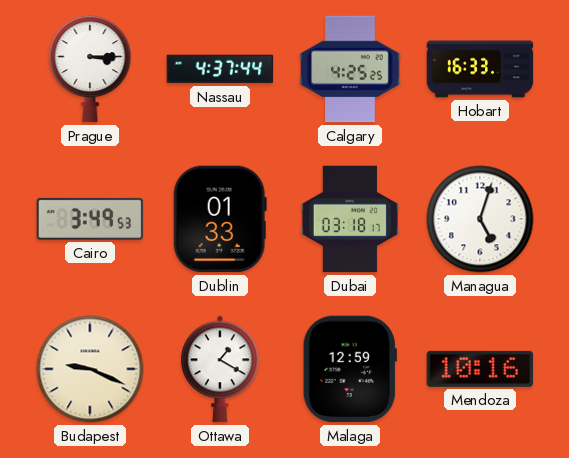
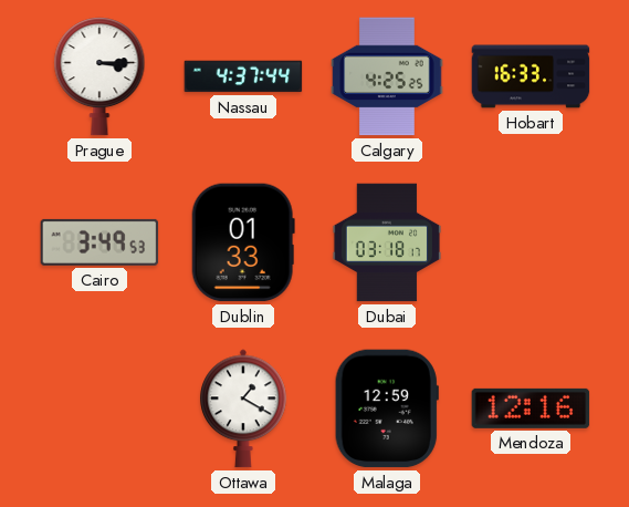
Managua: 5:03 -> none (480, 219)
Budapest: 9:19 -> none (90, 369)
Mendoza: 10:16 -> 12:16 (531, 408)
